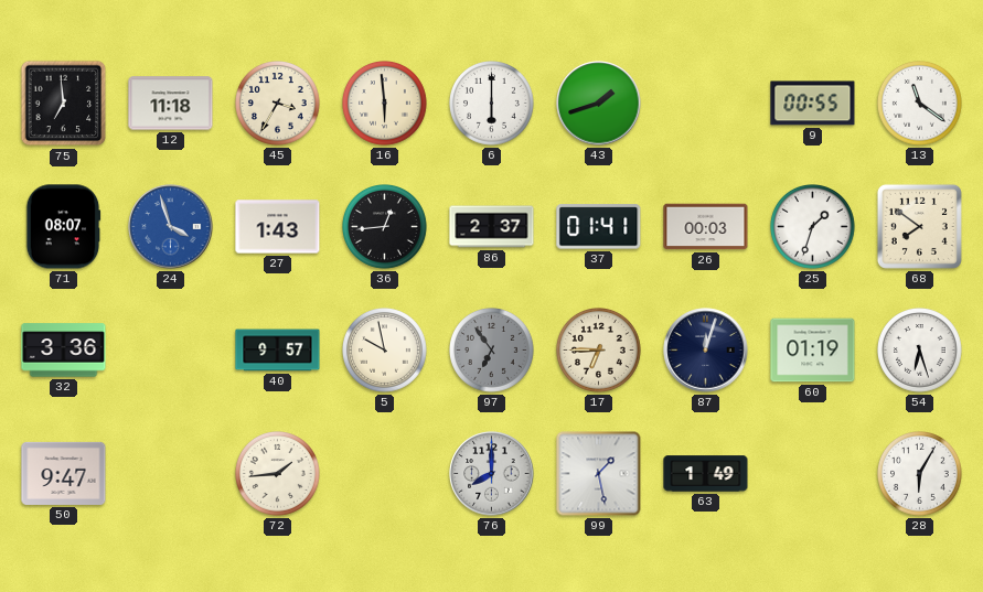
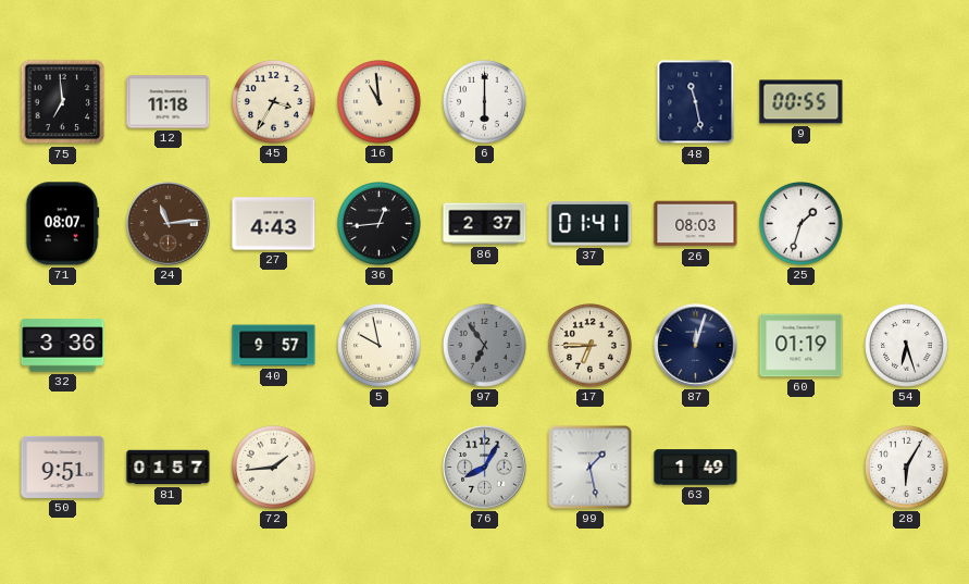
16: 5:59 -> 10:59 (380, 102)
43: 1:42 -> none (599, 104)
48: none -> 11:28 (696, 102)
13: 11:21 -> none (920, 104)
24: 3:57 -> 11:14 (169, 224)
24 dial: blue -> brown (169, 224)
27: 1:43 -> 4:43 (274, 224)
26: 00:03 -> 08:03 (696, 224)
68: 7:51 -> none (919, 226)
50: 9:47 -> 9:51 (63, 467)
81: none -> 01:57 (169, 468)
76: 8:00 -> 8:05 (485, 468)
